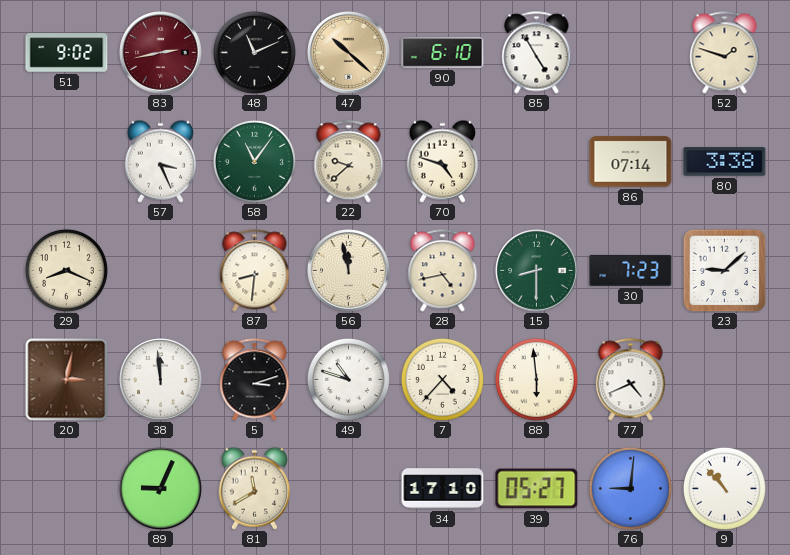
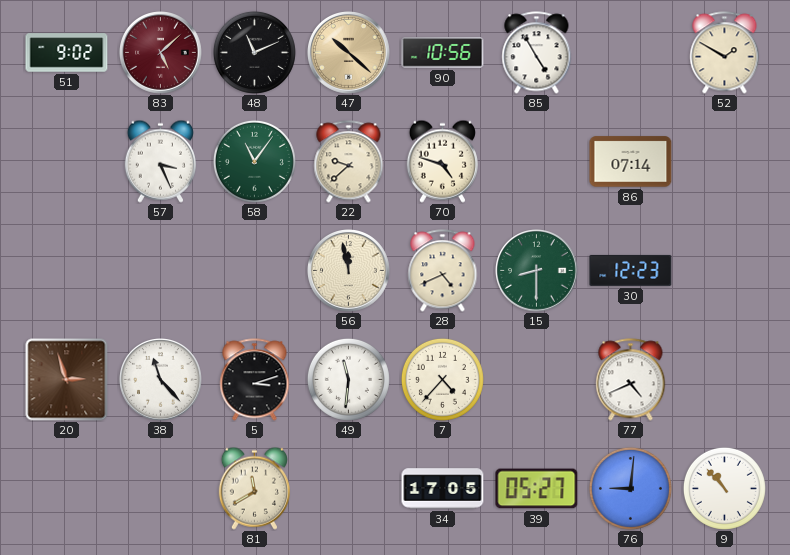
83: 2:43 -> 5:08 (161, 53)
90: 6:10 -> 10:56 (443, 53)
52: 1:48 -> 1:50 (725, 53)
80: 3:38 -> none (725, 162)
29: 8:19 -> none (66, 270)
87: 8:31 -> none (255, 271)
28: 4:43 -> 4:41 (443, 271)
30: 7:23 -> 12:23 (631, 270)
23: 9:08 -> none (724, 270)
20: 3:02 -> 2:57 (67, 380)
38: 11:59 -> 11:23 (161, 380)
49: 10:48 -> 11:31 (348, 379)
88: 5:59 -> none (536, 379)
89: 9:04 -> none (161, 489)
34: 17:10 -> 17:05 (443, 489)
